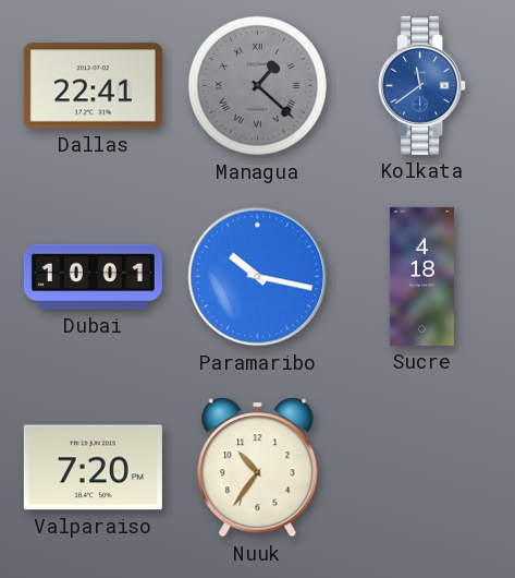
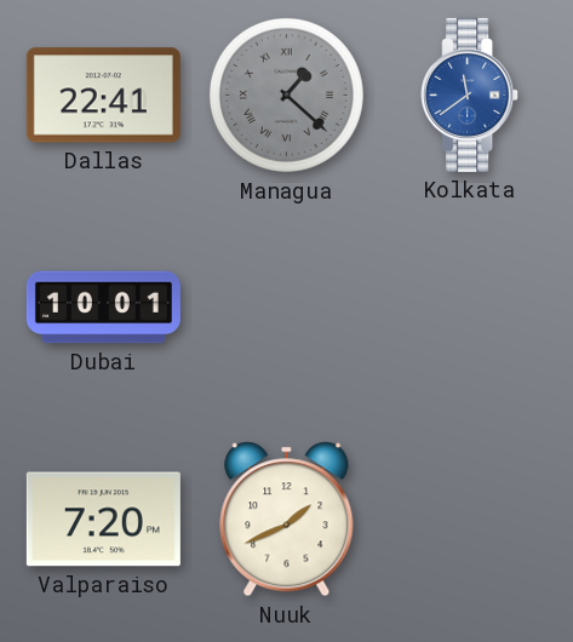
Paramaribo: 10:17 -> none (258, 277)
Sucre: 4:18 -> none (421, 276)
Nuuk: 10:36 -> 1:41 (287, 520)
